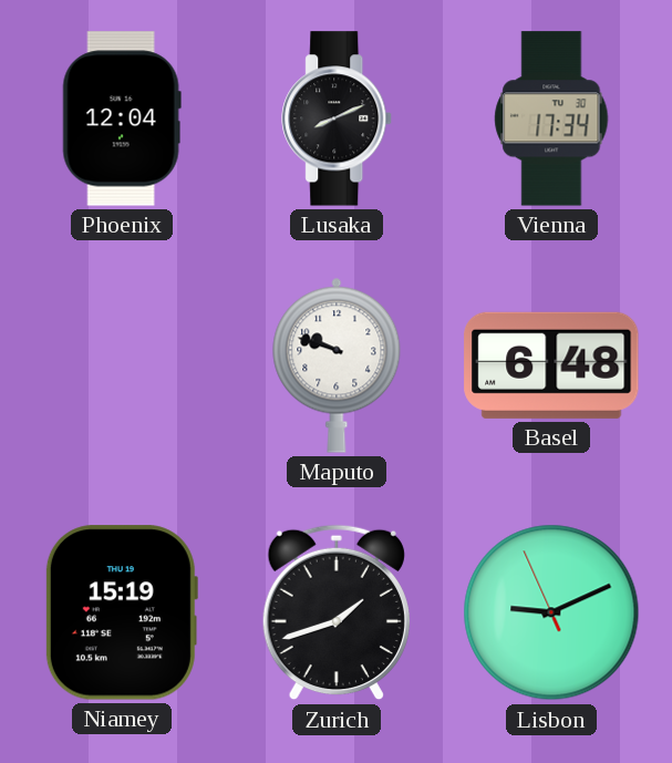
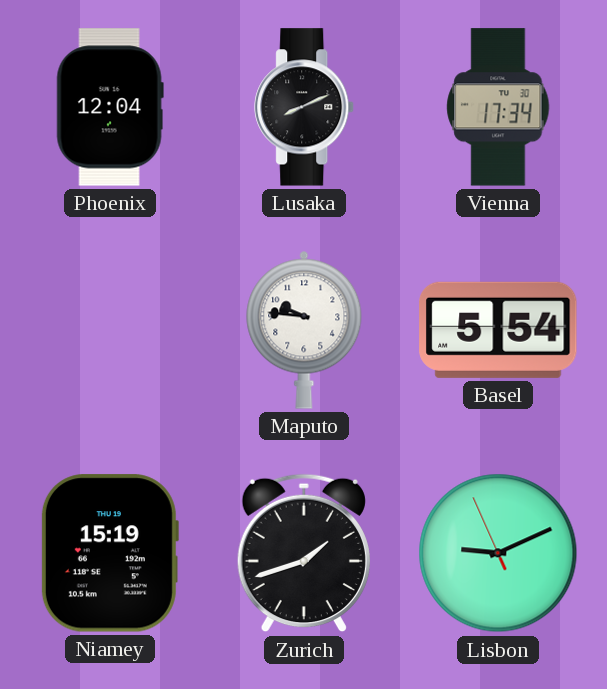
Maputo: 9:48 -> 9:46 (304, 330)
Basel: 6:48 -> 5:54 (498, 330)
